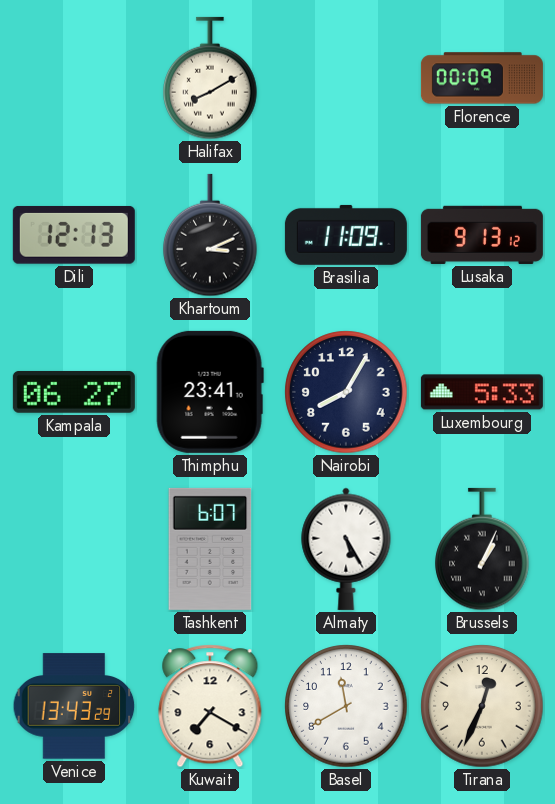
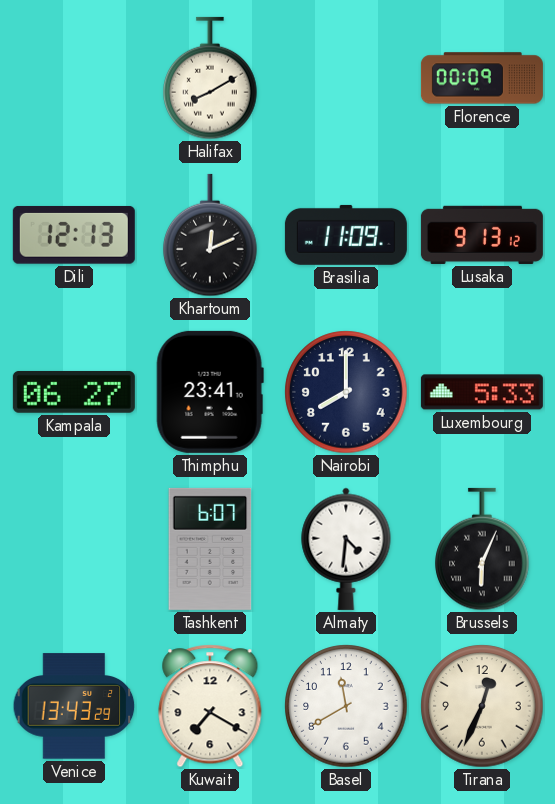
Khartoum: 3:11 -> 12:11 (210, 235)
Nairobi: 8:05 -> 8:00 (346, 392)
Almaty: 5:25 -> 4:31 (346, 549)
Brussels: 1:04 -> 6:04 (482, 549)
